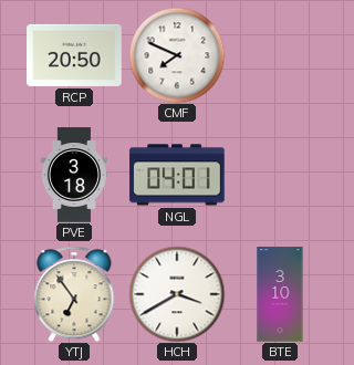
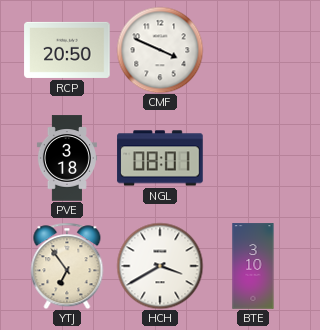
CMF: 7:49 -> 3:49 (160, 50)
NGL: 04:01 -> 08:01 (160, 158)
